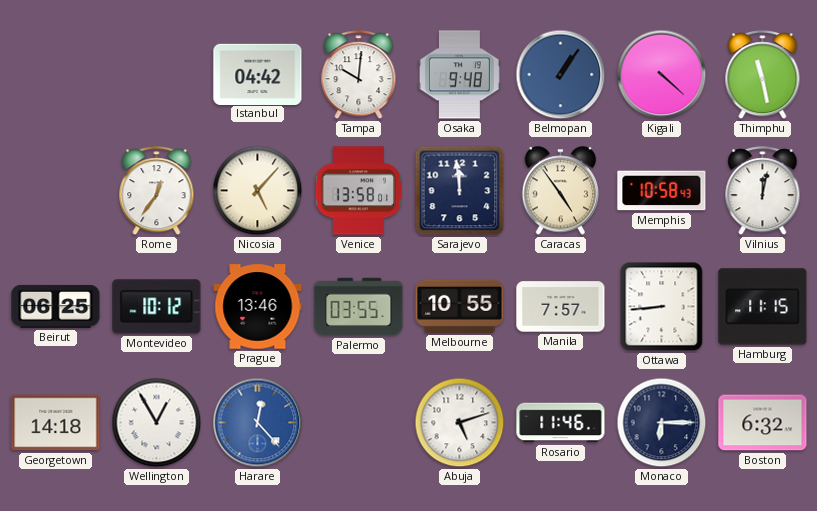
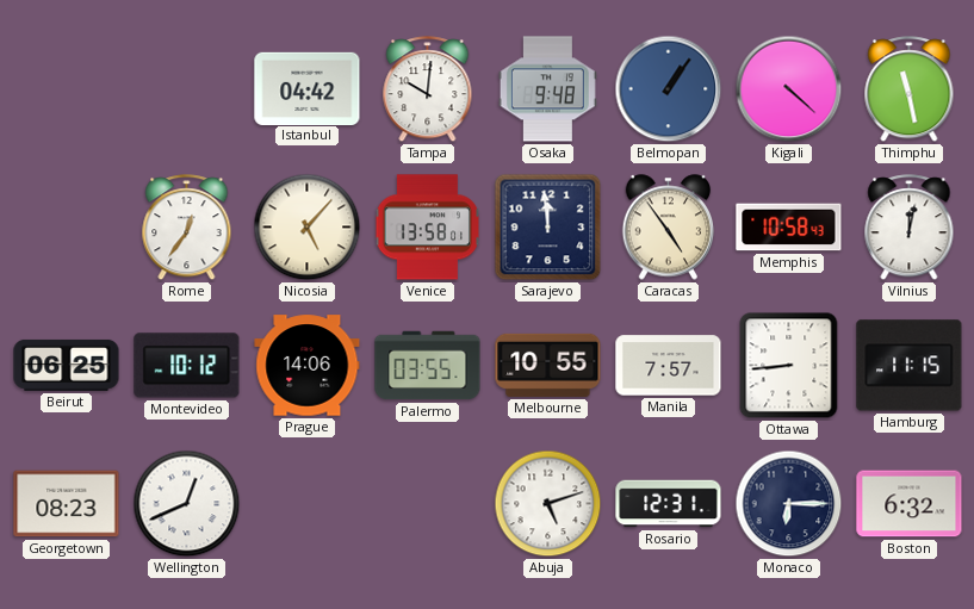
Prague: 13:46 -> 14:06 (308, 366)
Georgetown: 14:18 -> 08:23 (67, 504)
Wellington: 12:55 -> 12:41 (187, 504)
Harare: 12:23 -> none (258, 423)
Rosario: 11:46 -> 12:31 (669, 504)
